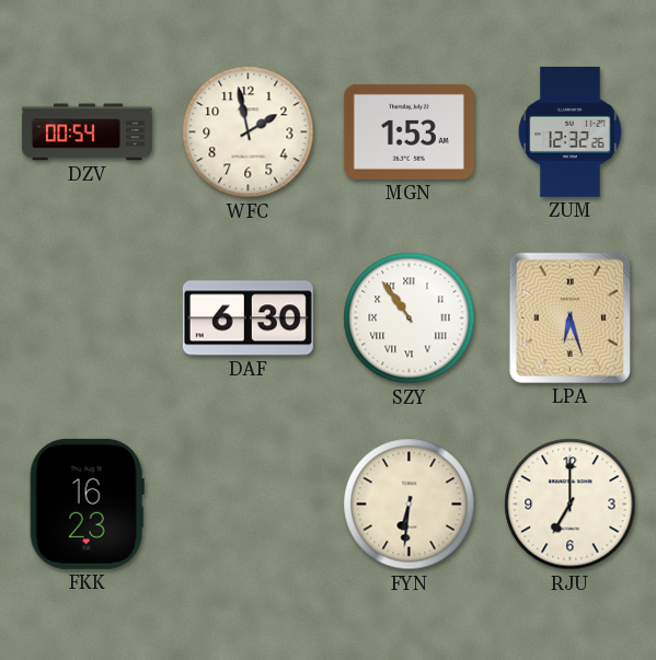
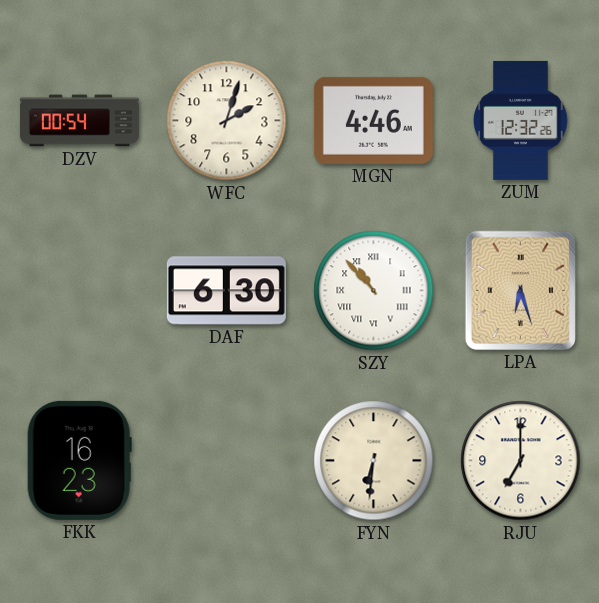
WFC: 1:58 -> 2:03 (227, 121)
MGN: 1:53 -> 4:46 (373, 120)
SZY: 10:54 -> 10:53 (374, 291)
